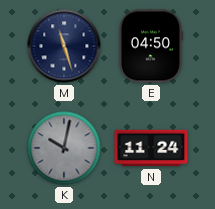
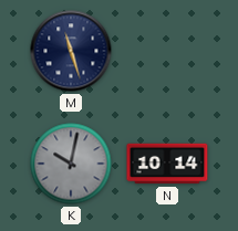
E: 04:50 -> none (150, 46)
N: 11:24 -> 10:14 (167, 164)
